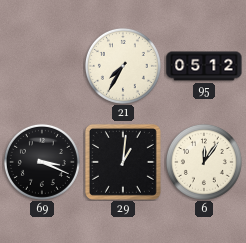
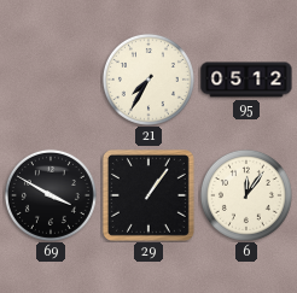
69: 3:19 -> 3:50 (51, 195)
29: 1:01 -> 1:06 (148, 195)
